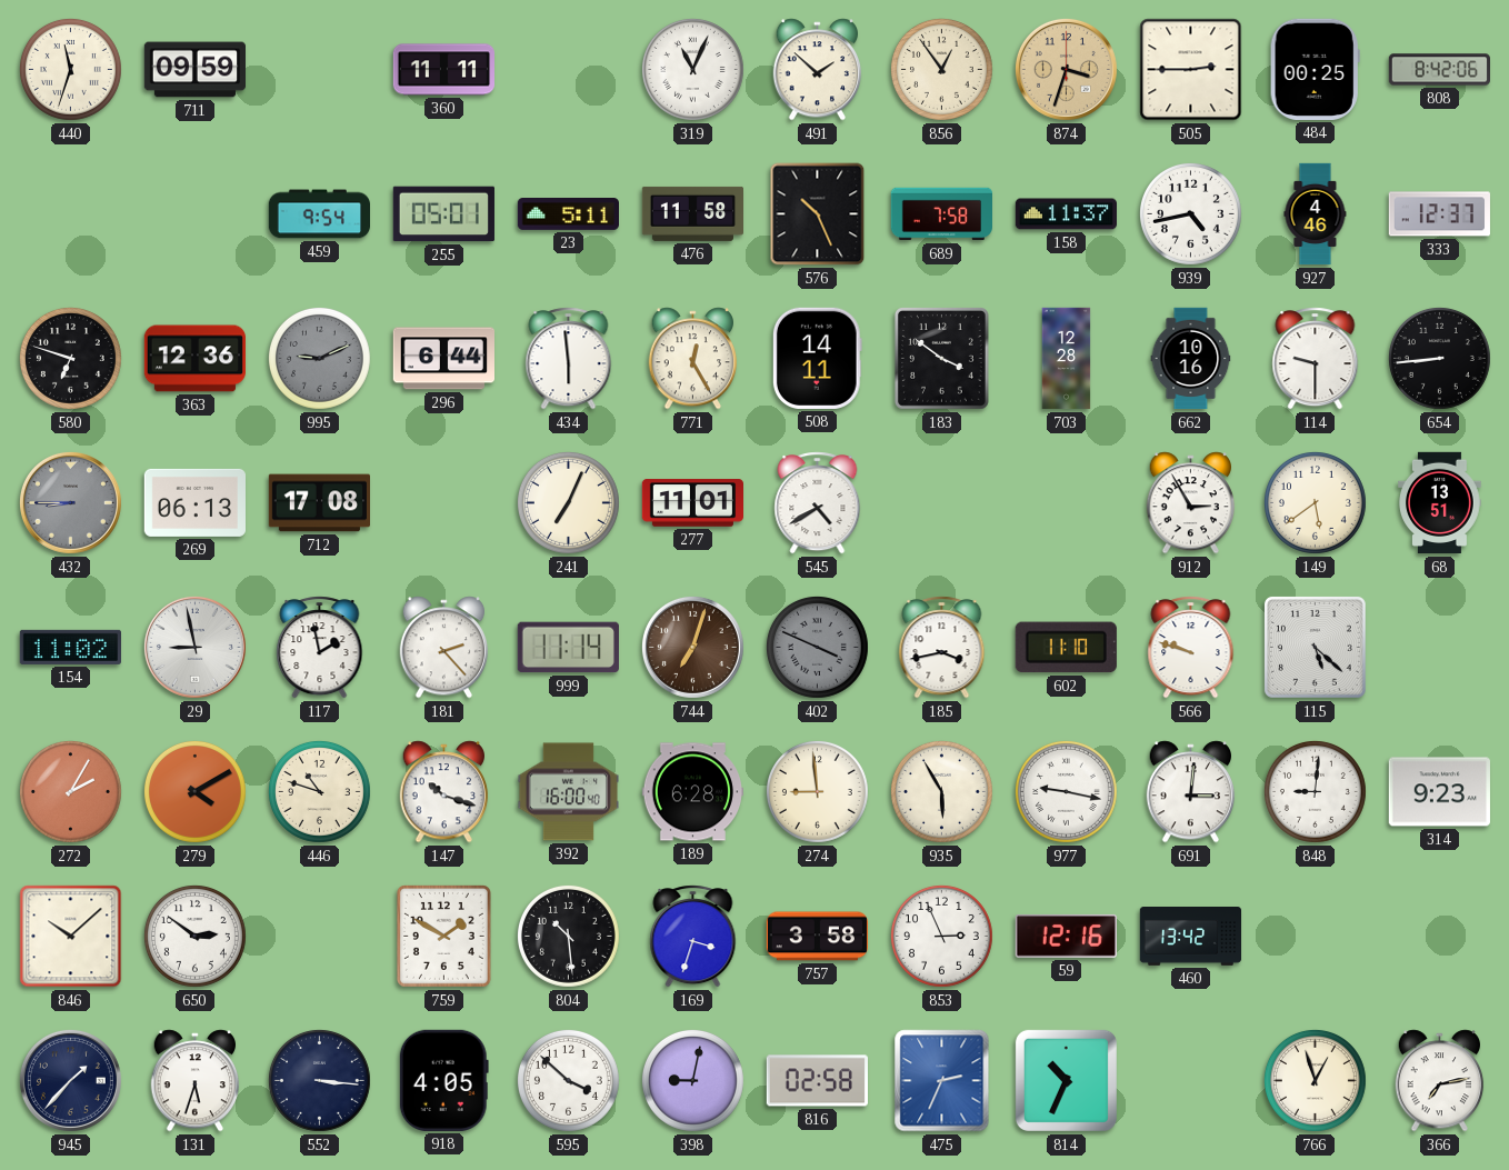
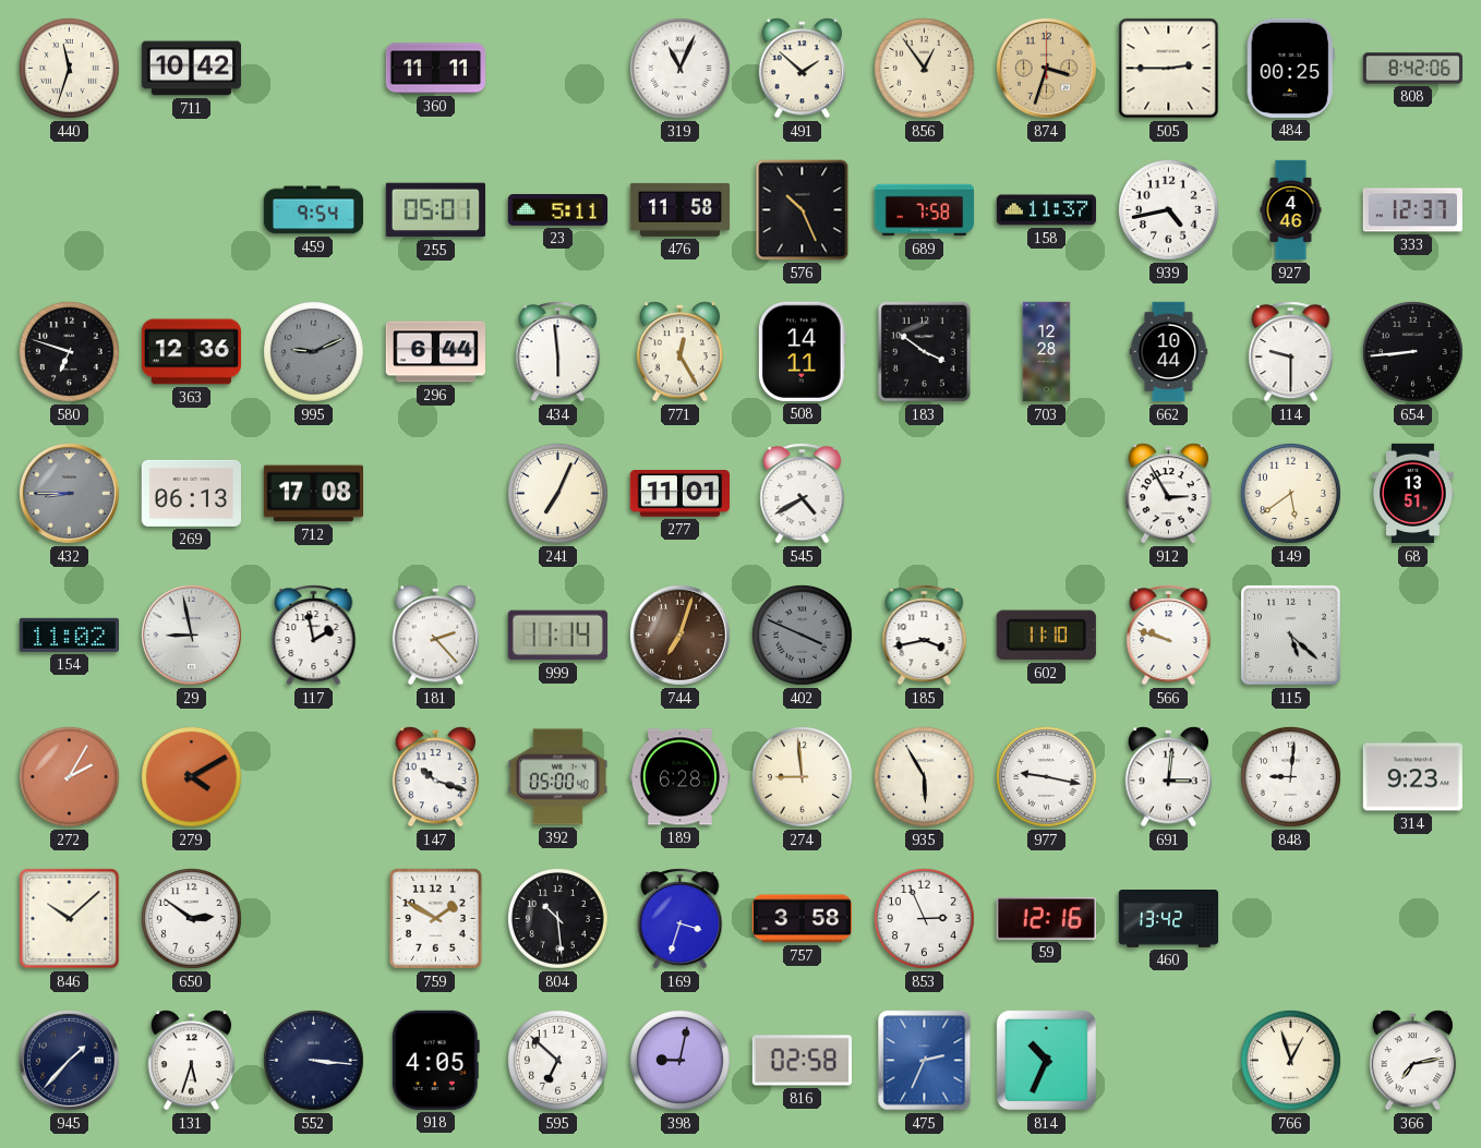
711: 09:59 -> 10:42 (192, 69)
662: 10:16 -> 10:44 (1169, 352)
446: 10:48 -> none (319, 791)
392: 16:00 -> 05:00 (557, 777)
595: 3:52 -> 6:52 (557, 1060)
